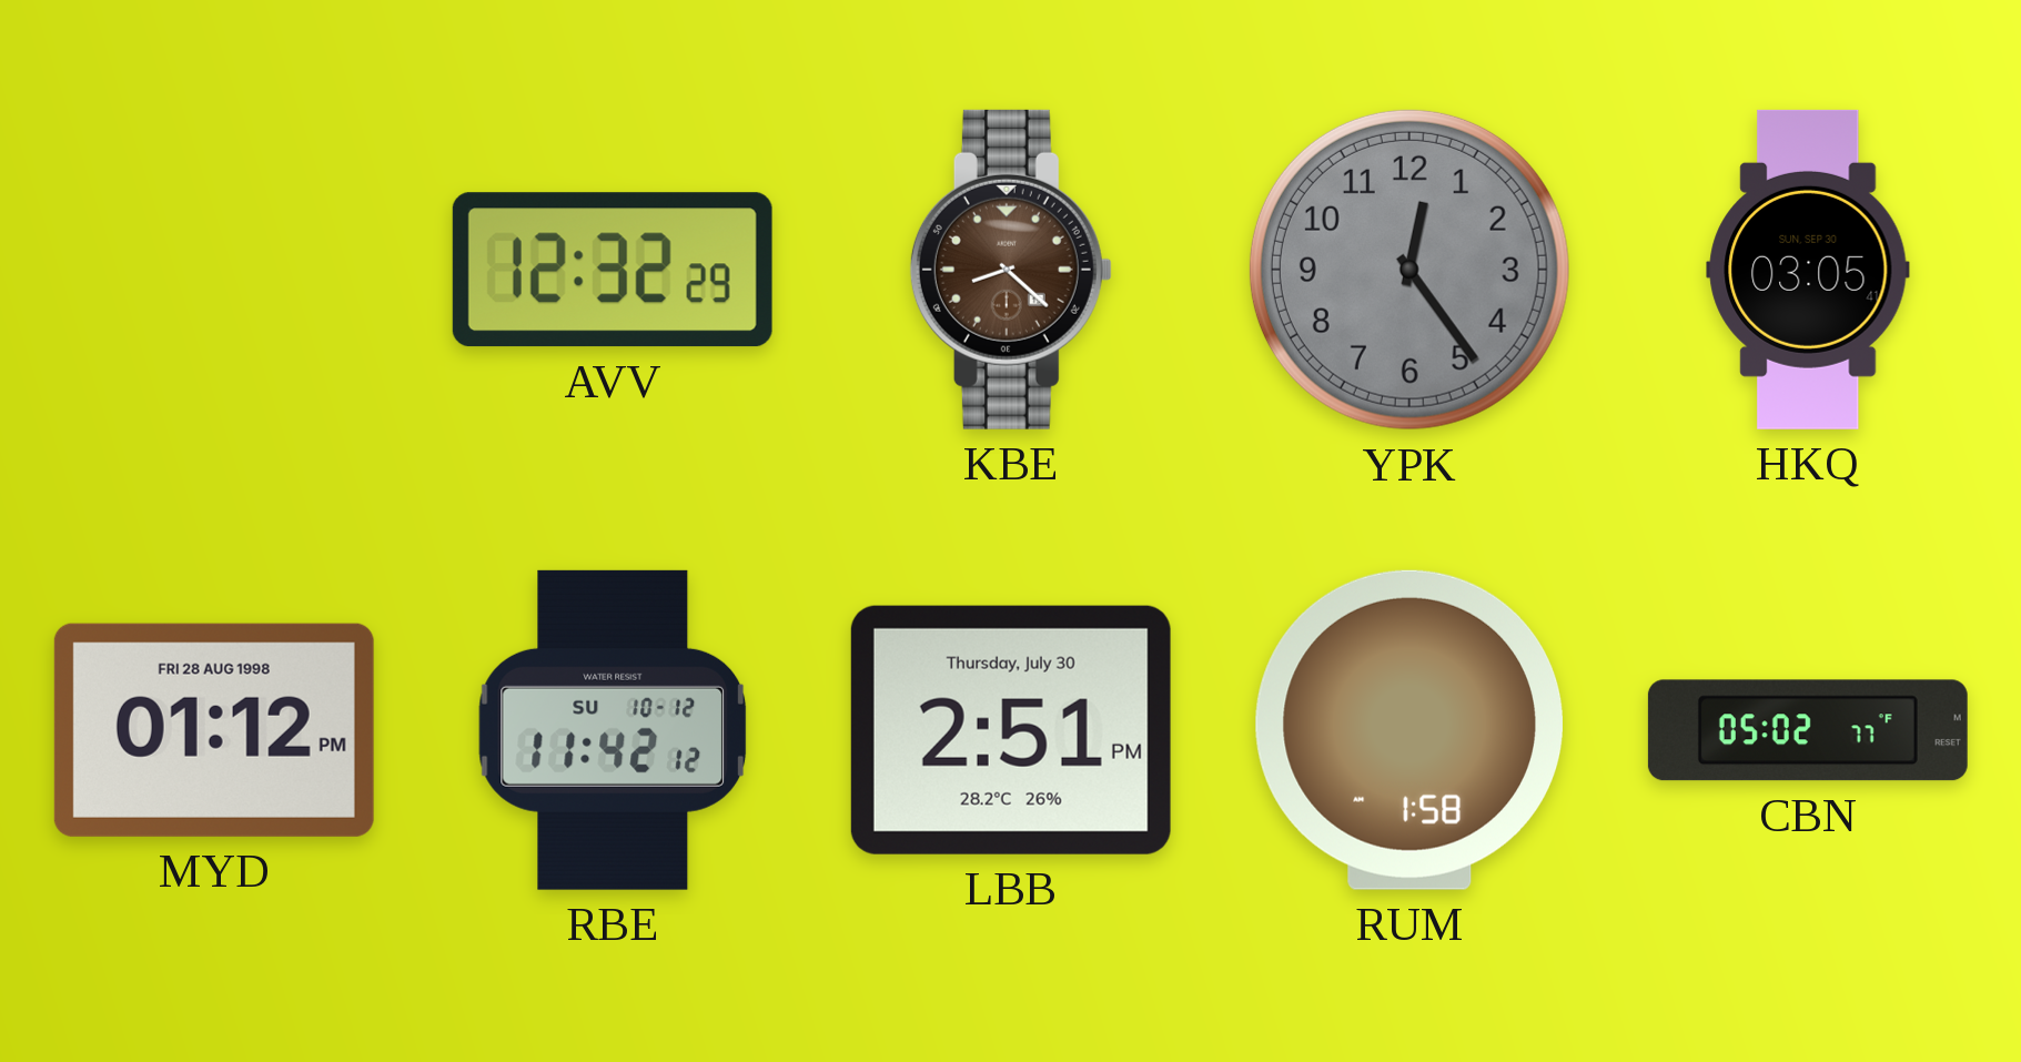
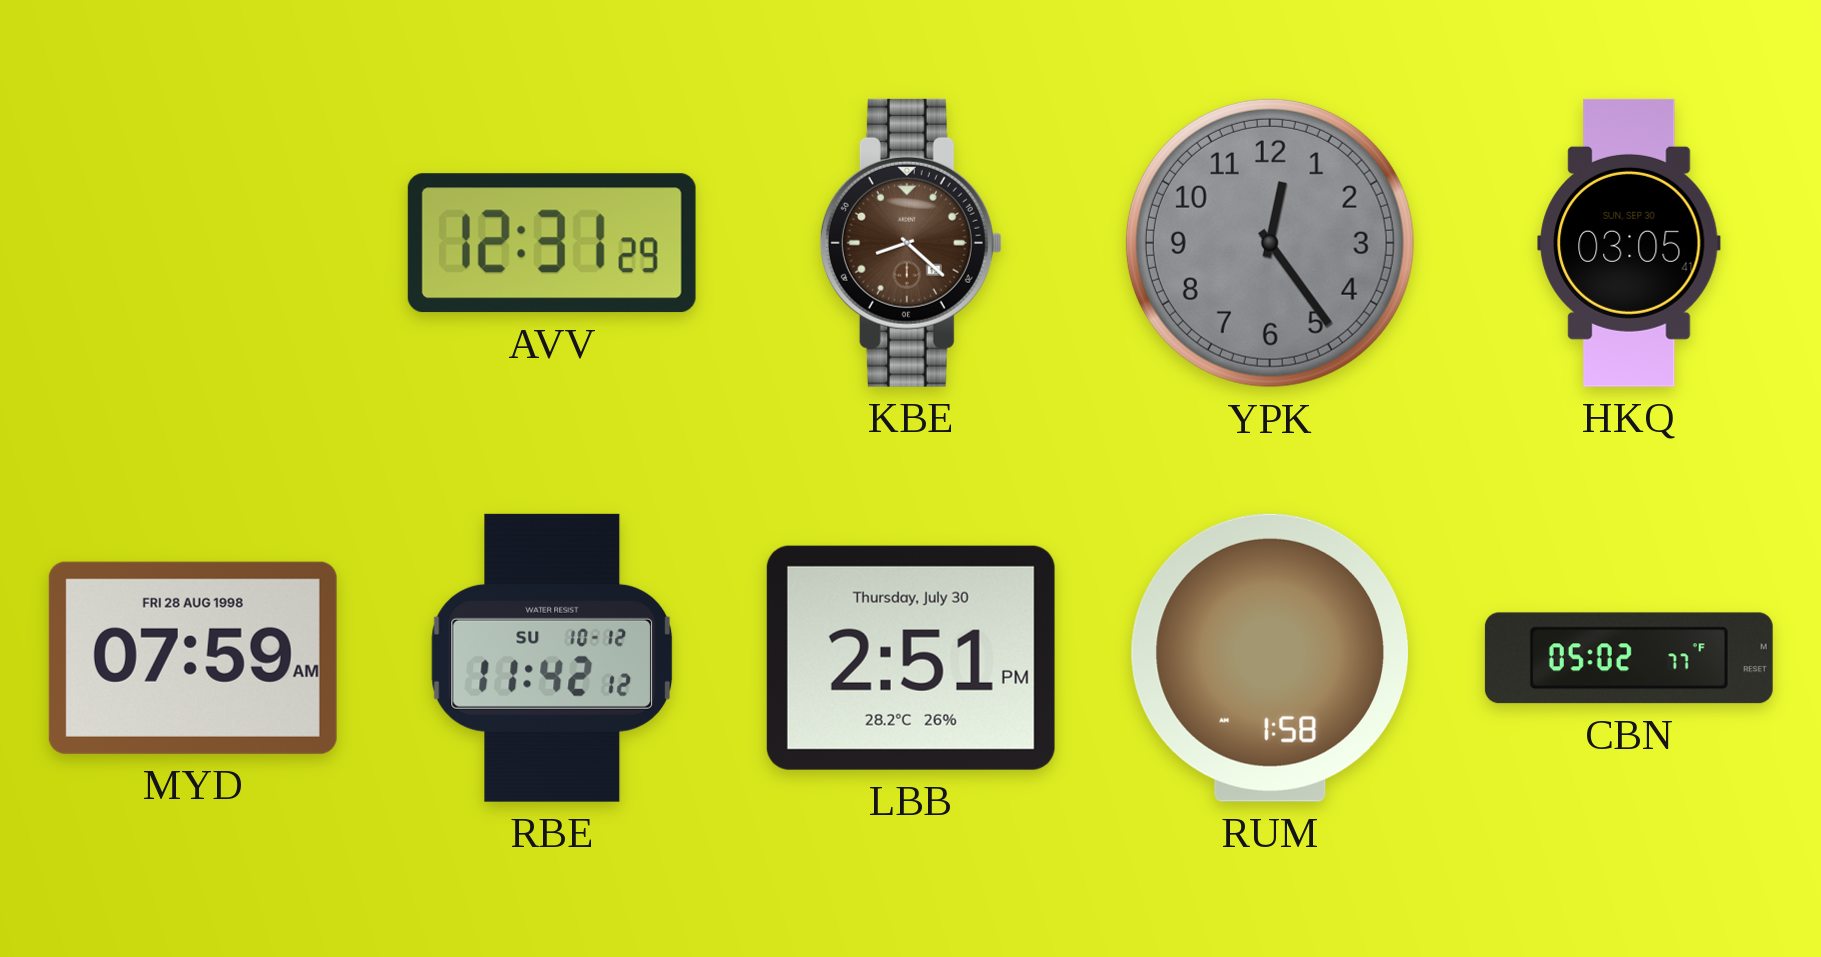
AVV: 12:32 -> 12:31 (552, 243)
MYD: 01:12 -> 07:59 (193, 658)
